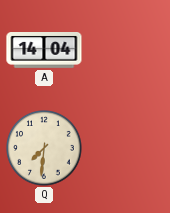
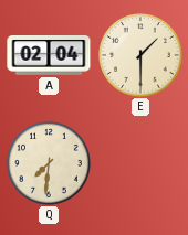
A: 14:04 -> 02:04 (49, 56)
E: none -> 1:30 (140, 55)
